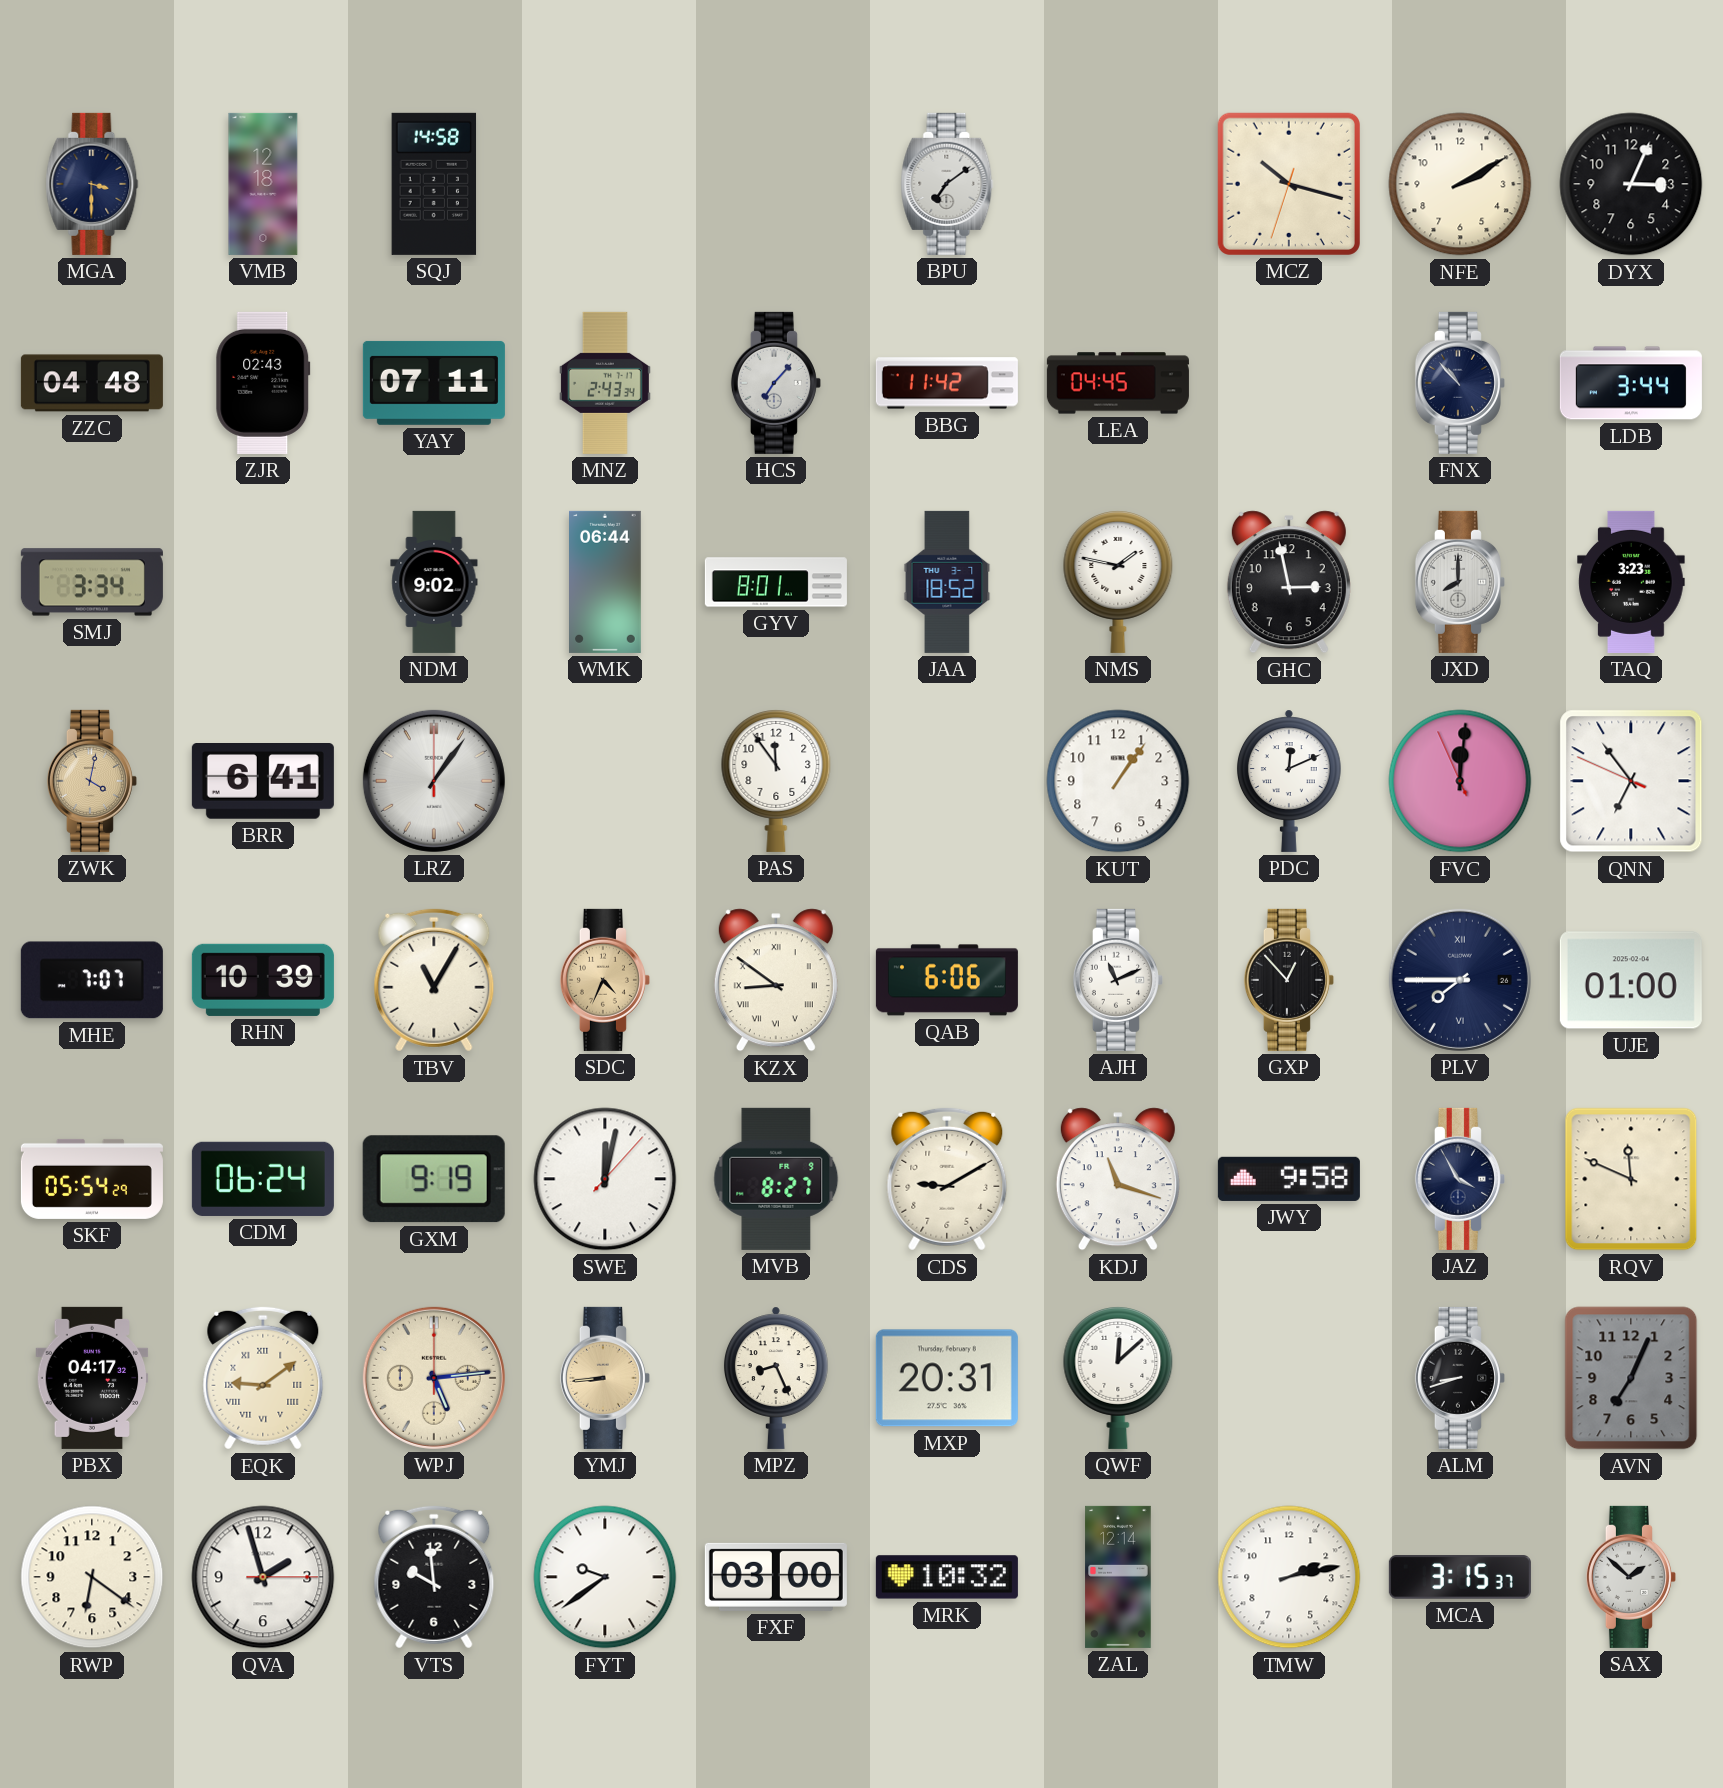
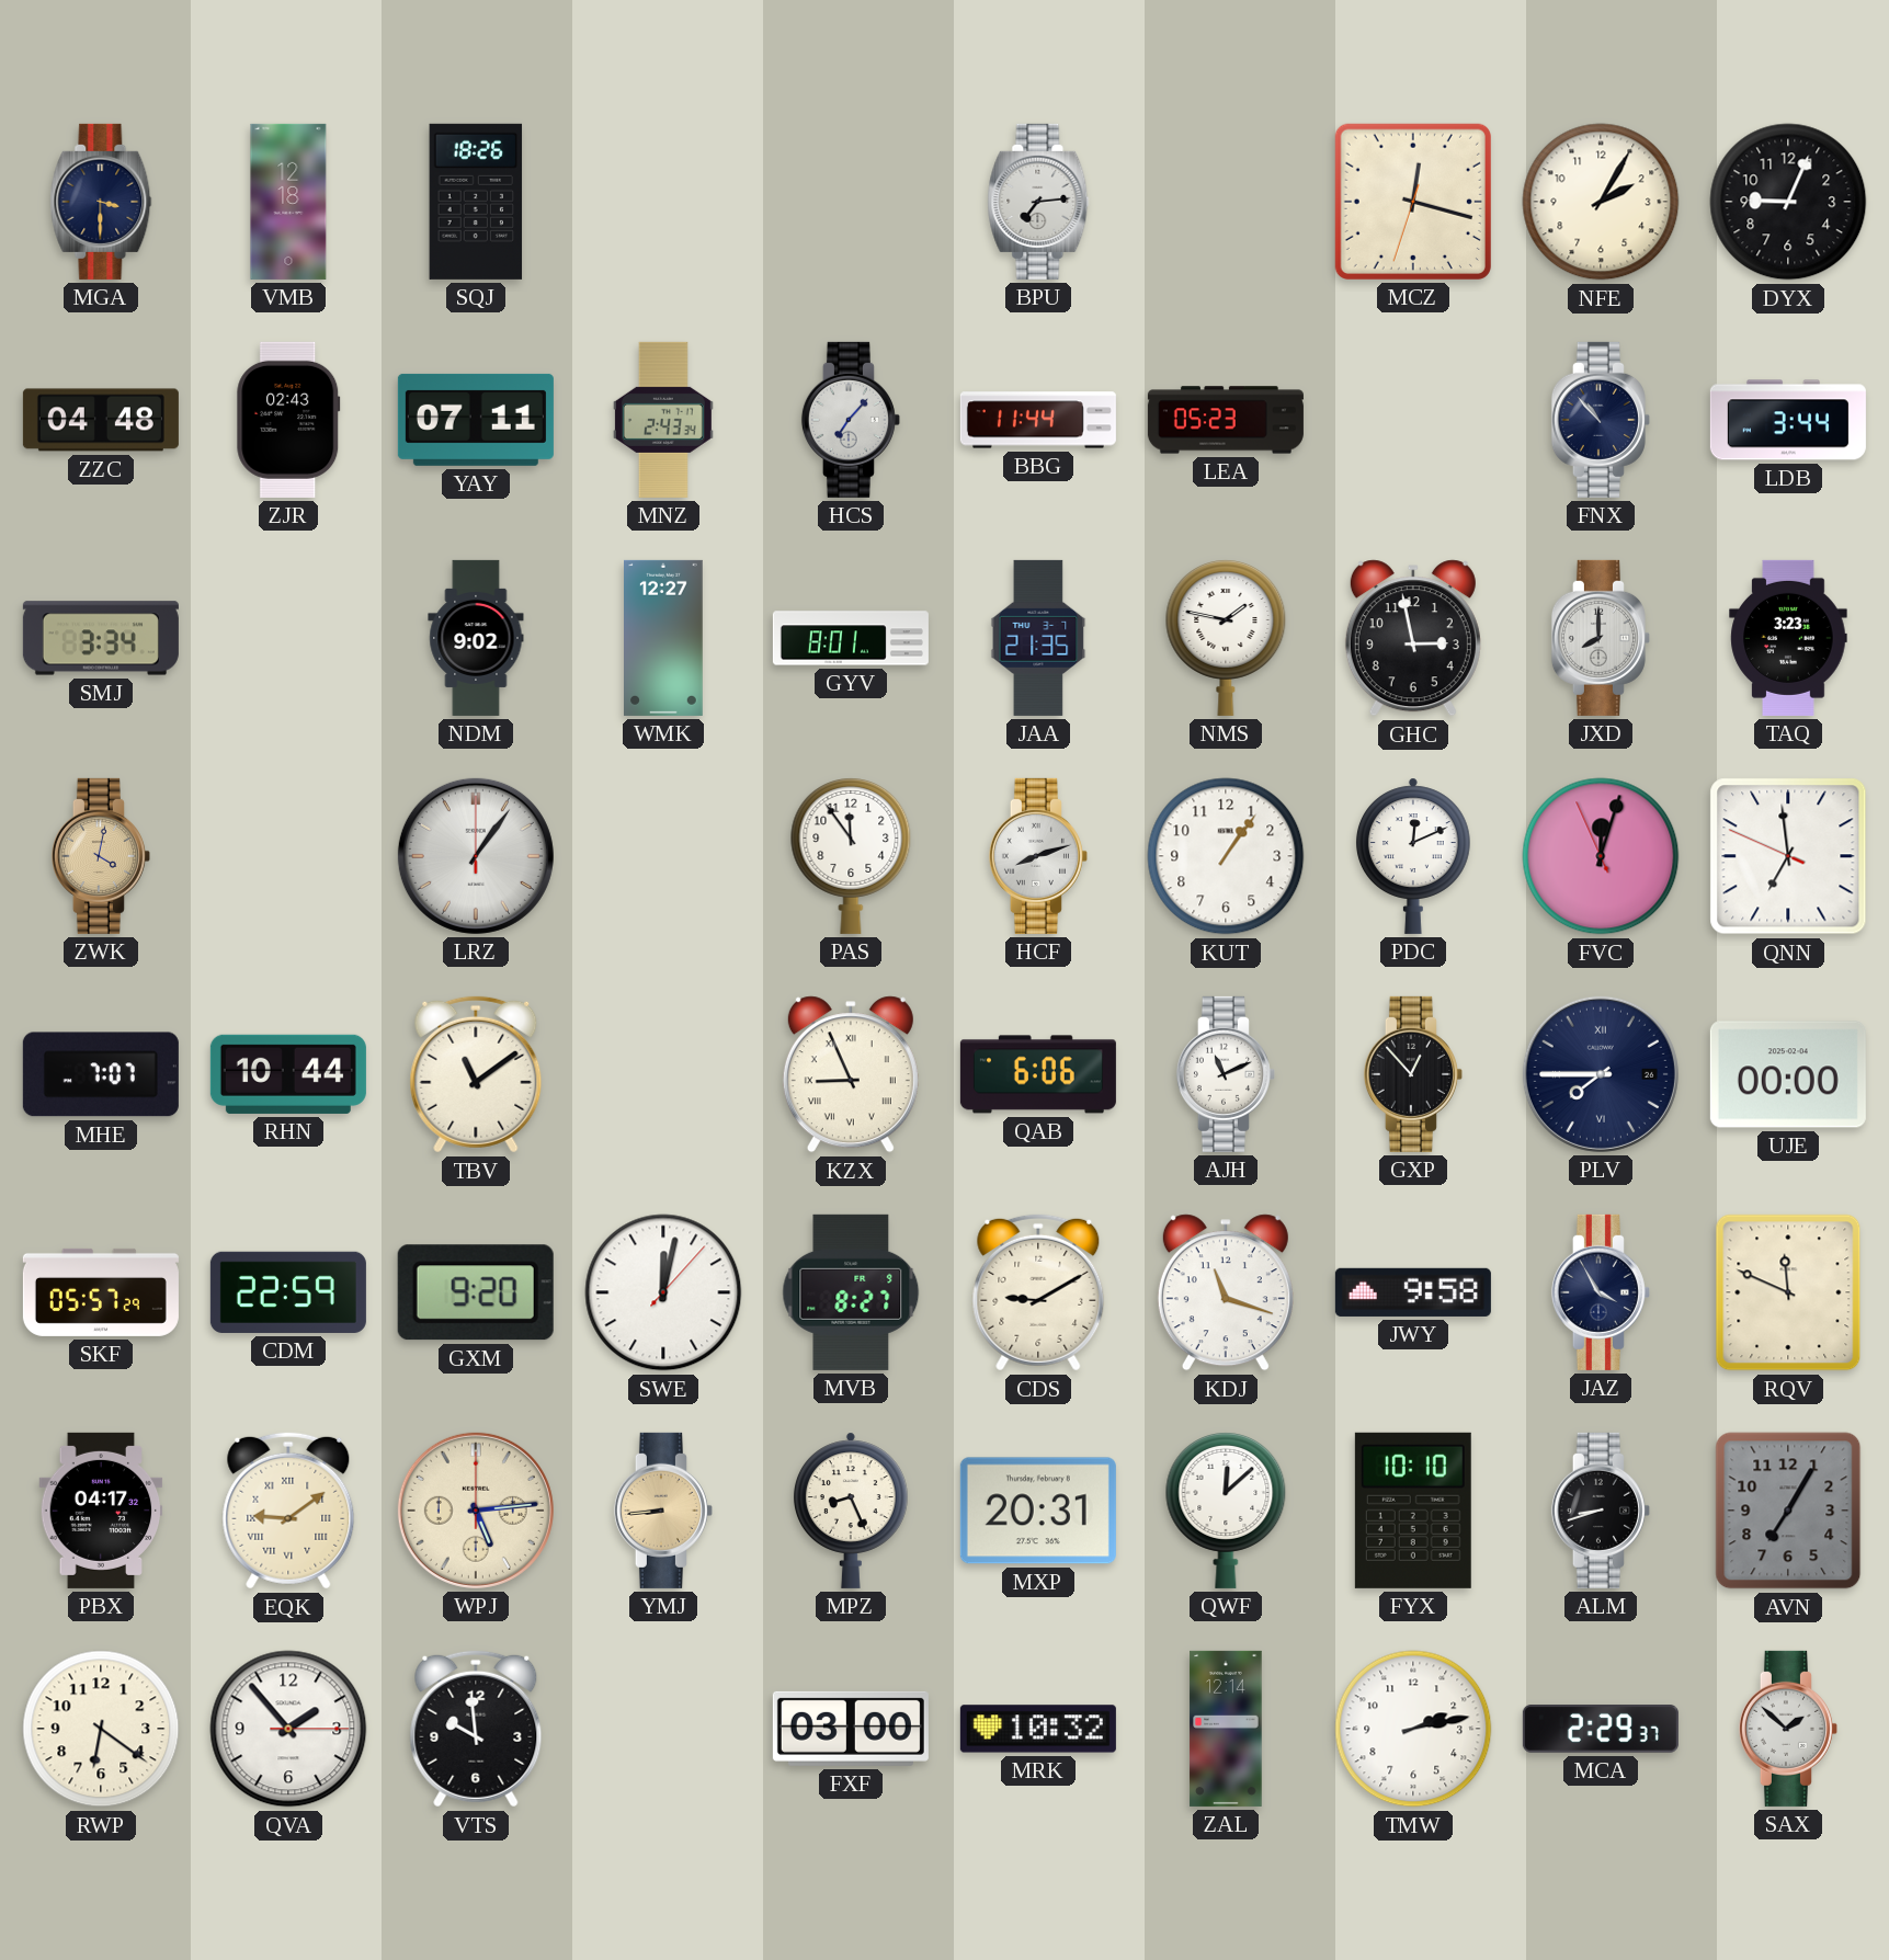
SQJ: 14:58 -> 18:26 (476, 202)
BPU: 7:09 -> 7:14 (1038, 202)
MCZ: 10:17 -> 12:17 (1413, 202)
NFE: 2:10 -> 2:05 (1601, 202)
DYX: 3:04 -> 9:04 (1788, 202)
BBG: 11:42 -> 11:44 (1038, 420)
LEA: 04:45 -> 05:23 (1226, 420)
WMK: 06:44 -> 12:27 (663, 638)
JAA: 18:52 -> 21:35 (1038, 638)
BRR: 6:41 -> none (263, 782)
HCF: none -> 8:12 (1038, 856)
FVC: 12:00 -> 12:02 (1601, 856)
QNN: 6:53 -> 6:58 (1788, 856)
RHN: 10:39 -> 10:44 (288, 1074)
TBV: 11:05 -> 11:09 (476, 1074)
SDC: 4:34 -> none (605, 980)
KZX: 8:51 -> 8:56 (851, 1074)
UJE: 01:00 -> 00:00 (1788, 1074)
SKF: 05:54 -> 05:57 (101, 1292)
CDM: 06:24 -> 22:59 (288, 1292)
GXM: 9:19 -> 9:20 (476, 1292)
FYX: none -> 10:10 (1413, 1511)
AVN: 7:04 -> 7:05 (1788, 1511)
QVA: 1:57 -> 1:53 (288, 1729)
FYT: 9:39 -> none (605, 1577)
MCA: 3:15 -> 2:29 (1601, 1729)
